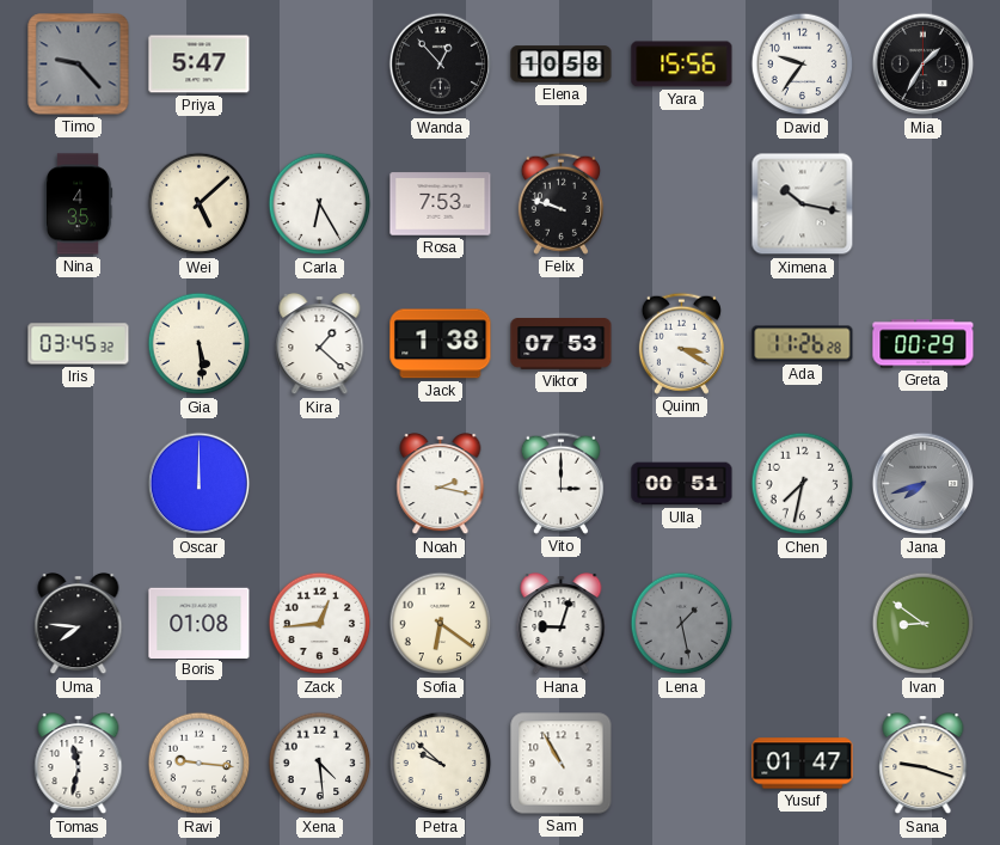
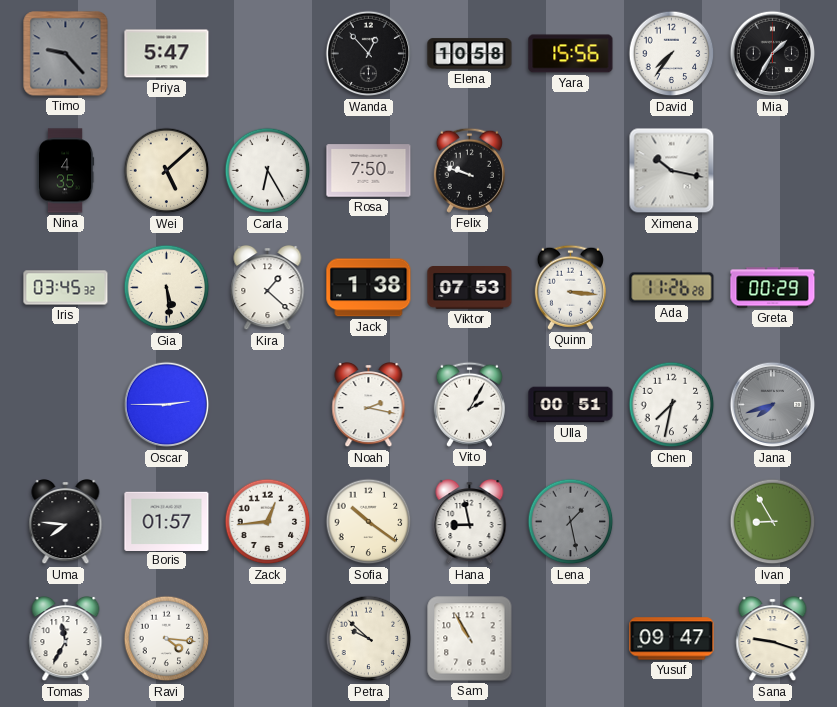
David: 9:36 -> 7:36 (672, 54)
Rosa: 7:53 -> 7:50 (369, 171)
Quinn: 3:20 -> 3:16 (570, 287)
Oscar: 12:00 -> 2:45 (167, 405)
Vito: 3:00 -> 2:05 (469, 404)
Boris: 01:08 -> 01:57 (167, 521)
Sofia: 6:21 -> 10:21 (369, 522)
Hana: 9:03 -> 8:58 (470, 523)
Ivan: 8:51 -> 8:55 (773, 522)
Tomas: 11:32 -> 11:35 (66, 640)
Ravi: 9:16 -> 4:16 (167, 639)
Xena: 4:29 -> none (320, 764)
Yusuf: 01:47 -> 09:47 (672, 639)
